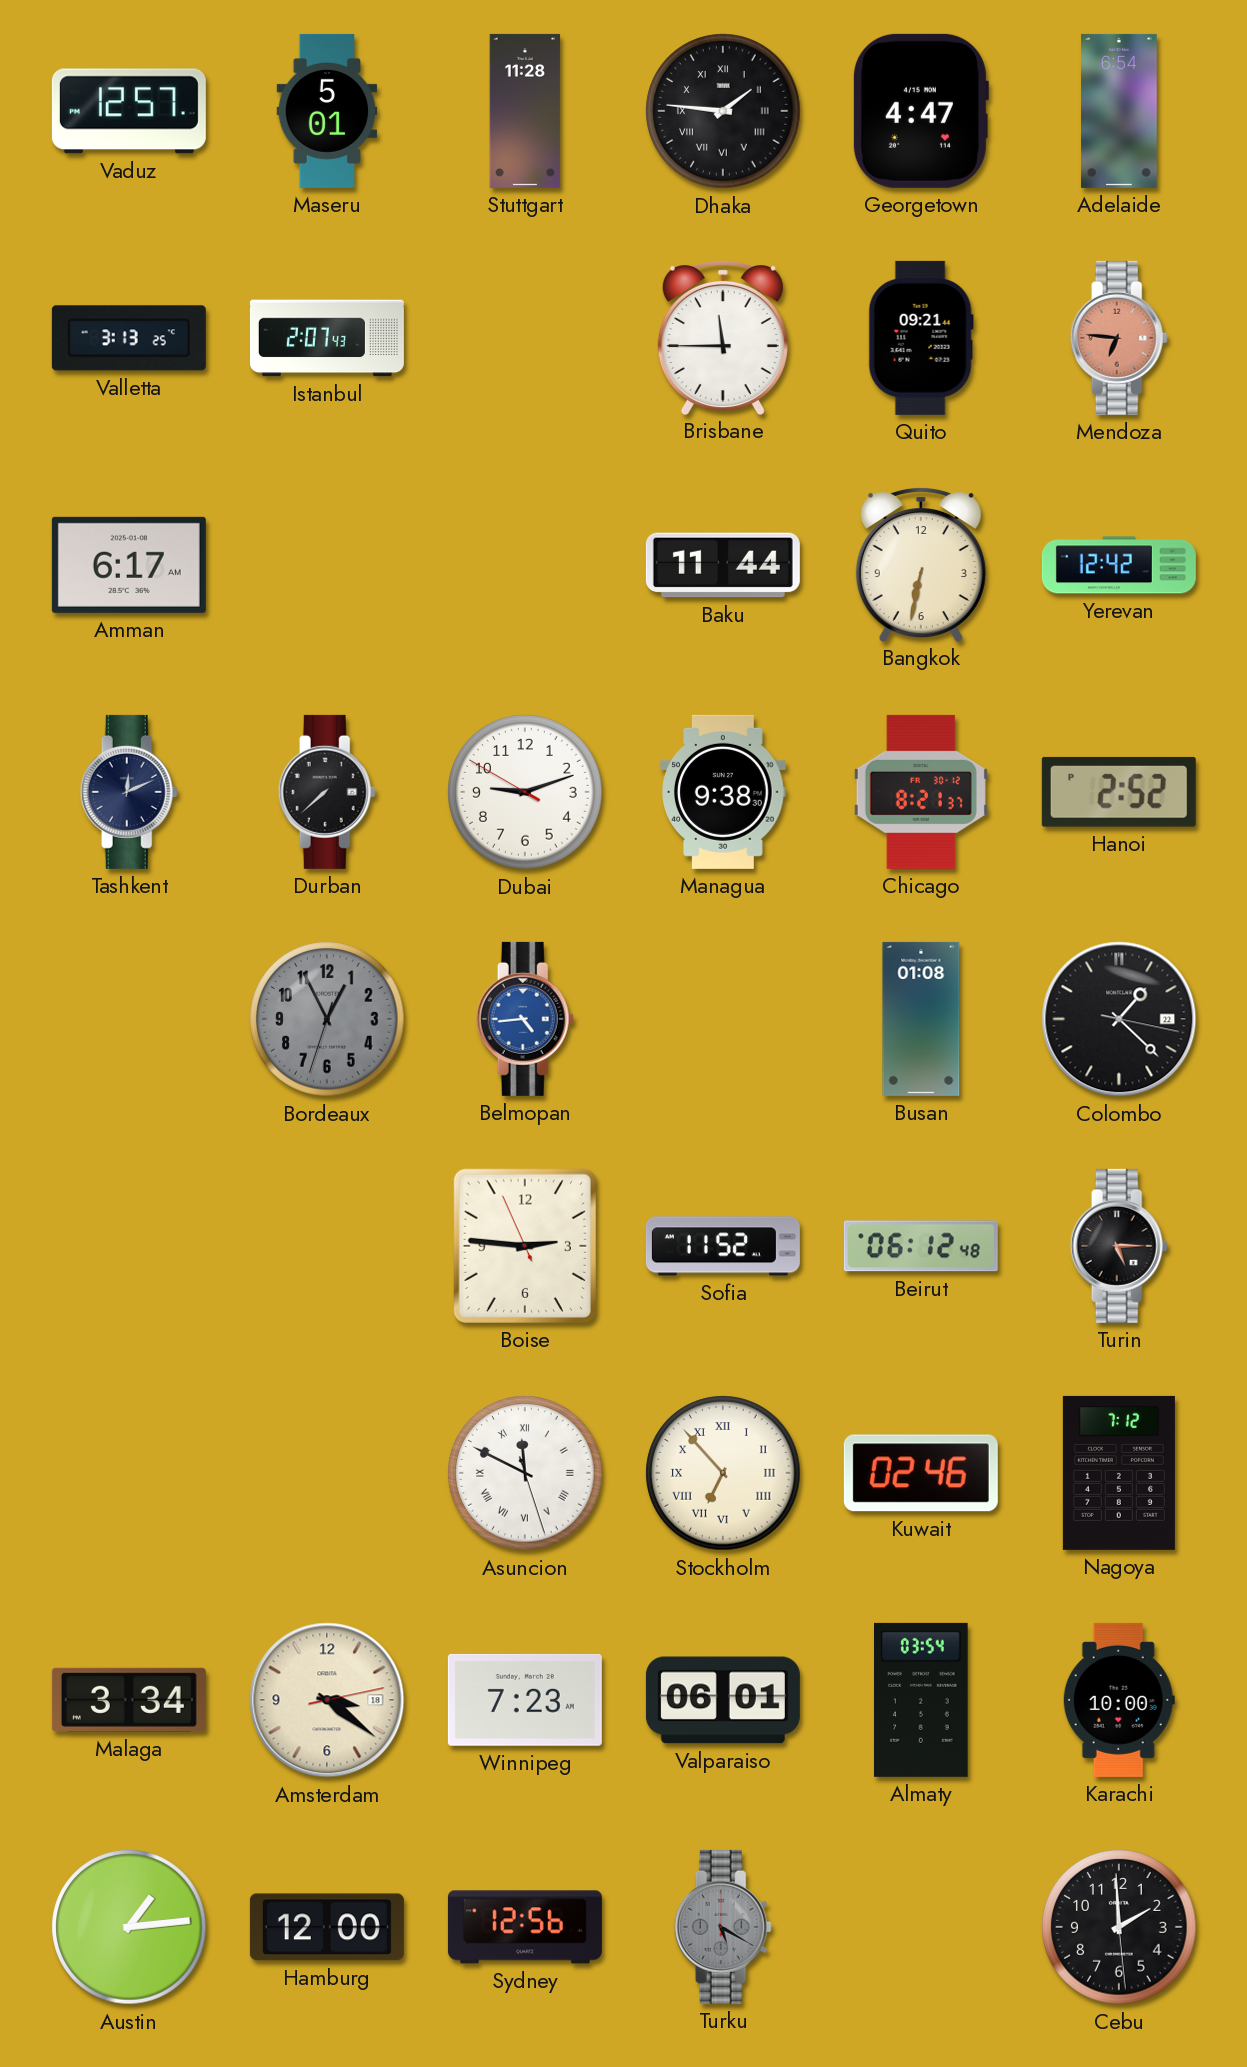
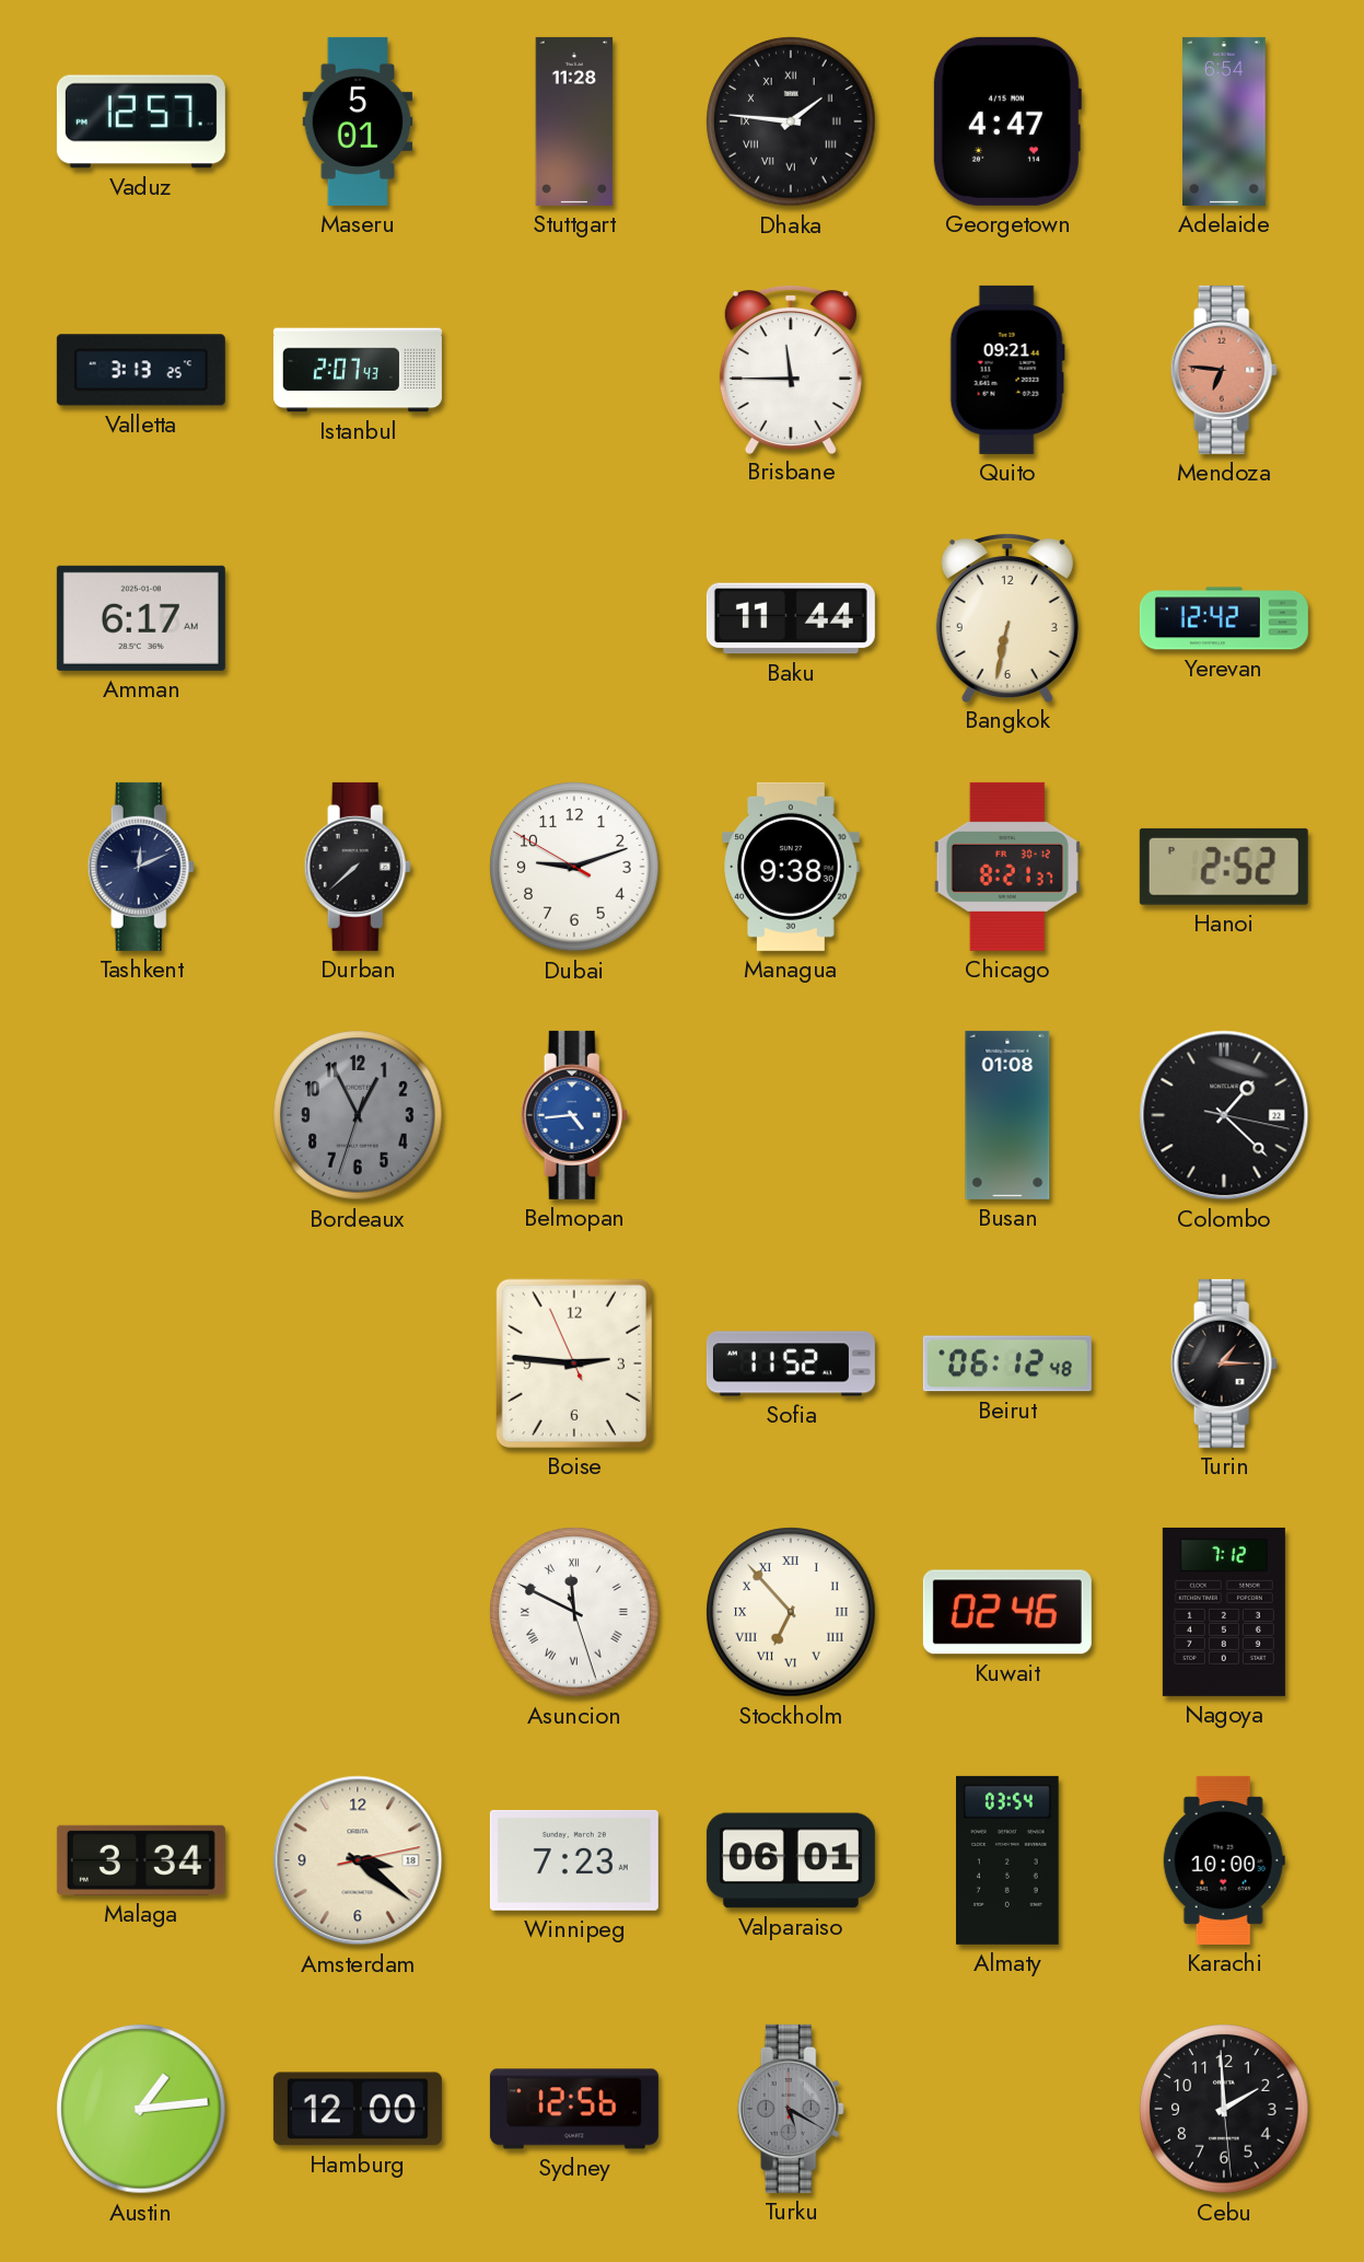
Turin: 5:15 -> 1:15 (1224, 1364)
